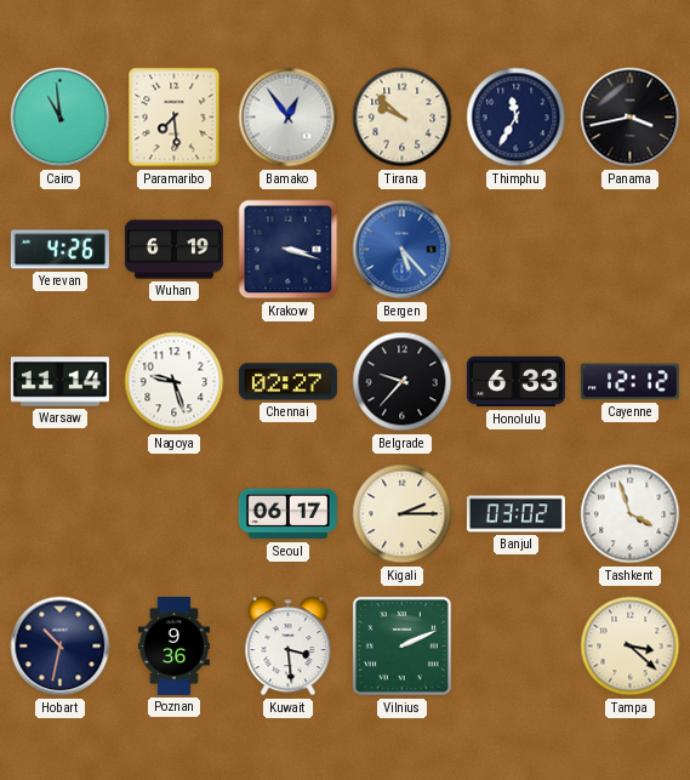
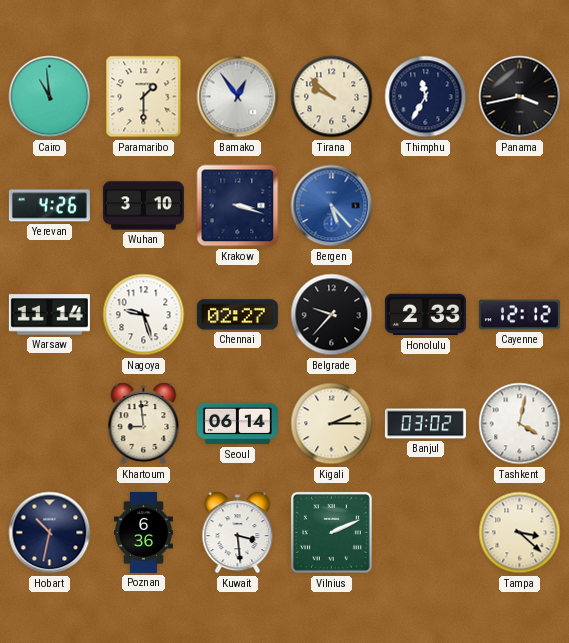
Paramaribo: 7:29 -> 1:30 (144, 97)
Wuhan: 6:19 -> 3:10 (143, 206)
Honolulu: 6:33 -> 2:33 (425, 315)
Khartoum: none -> 8:59 (144, 424)
Seoul: 06:17 -> 06:14 (237, 424)
Tashkent: 3:57 -> 4:02 (520, 424)
Poznan: 9:36 -> 6:36 (143, 532)
